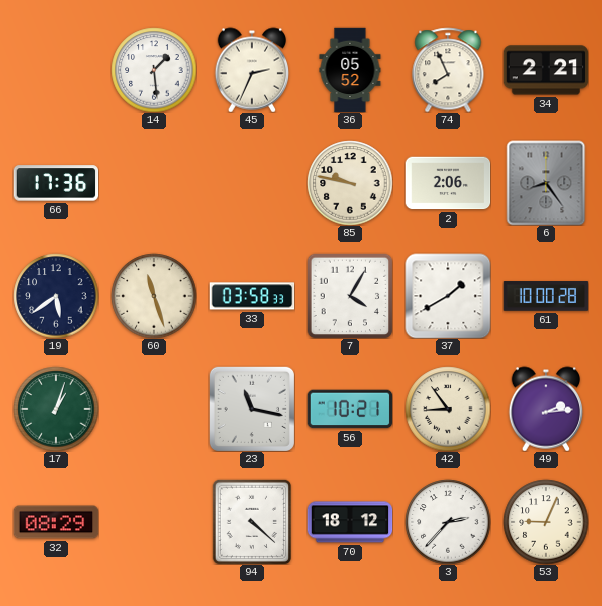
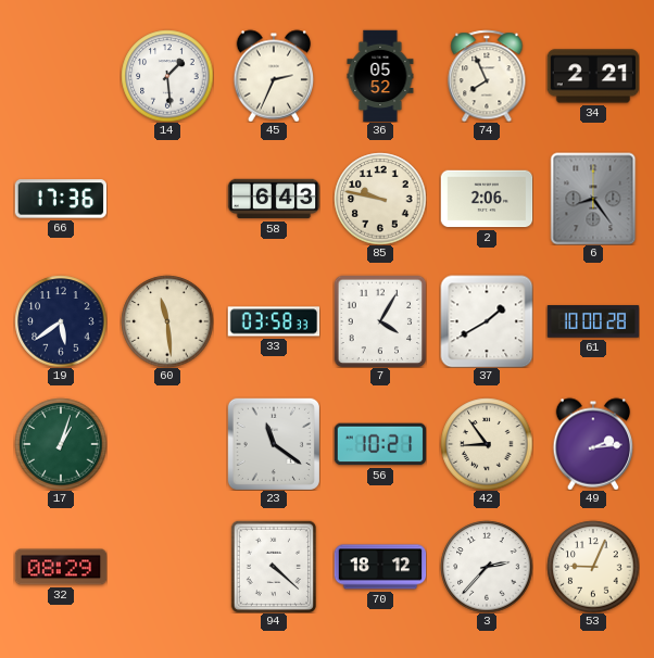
58: none -> 6:43 (274, 199)
60: 11:27 -> 11:29 (167, 321)
23: 11:17 -> 11:21 (274, 444)
